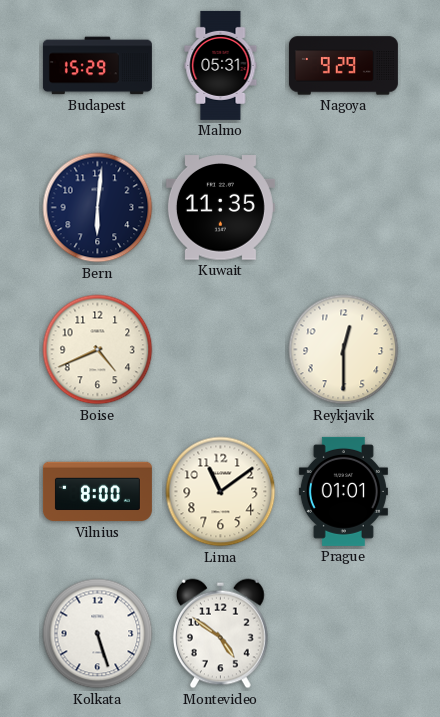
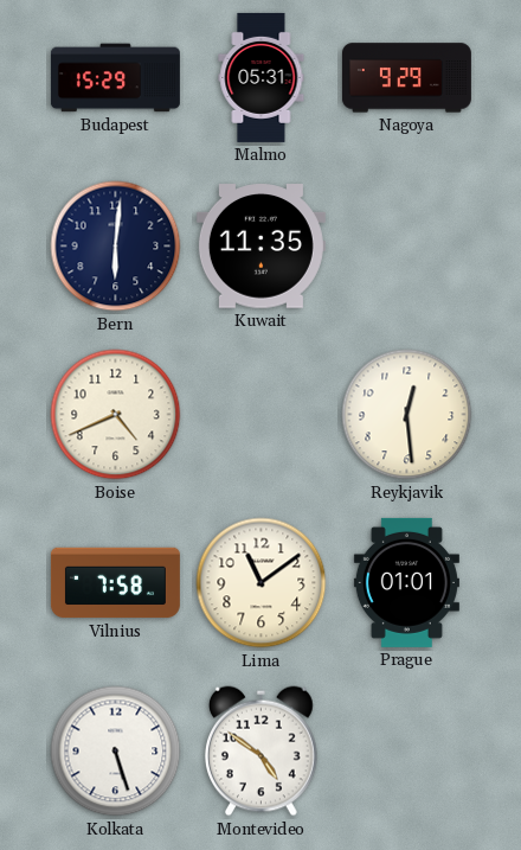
Reykjavik: 12:30 -> 12:29 (407, 415)
Vilnius: 8:00 -> 7:58 (115, 583)
